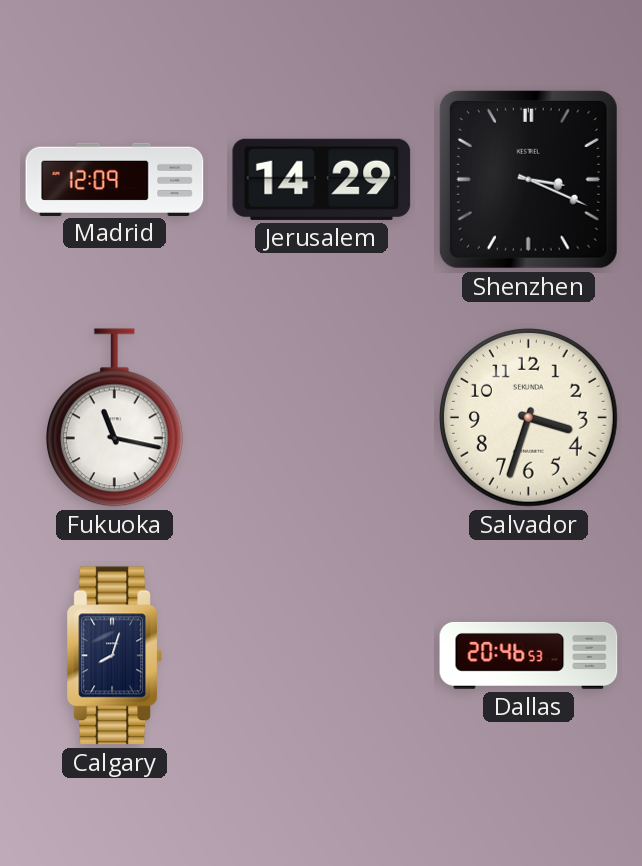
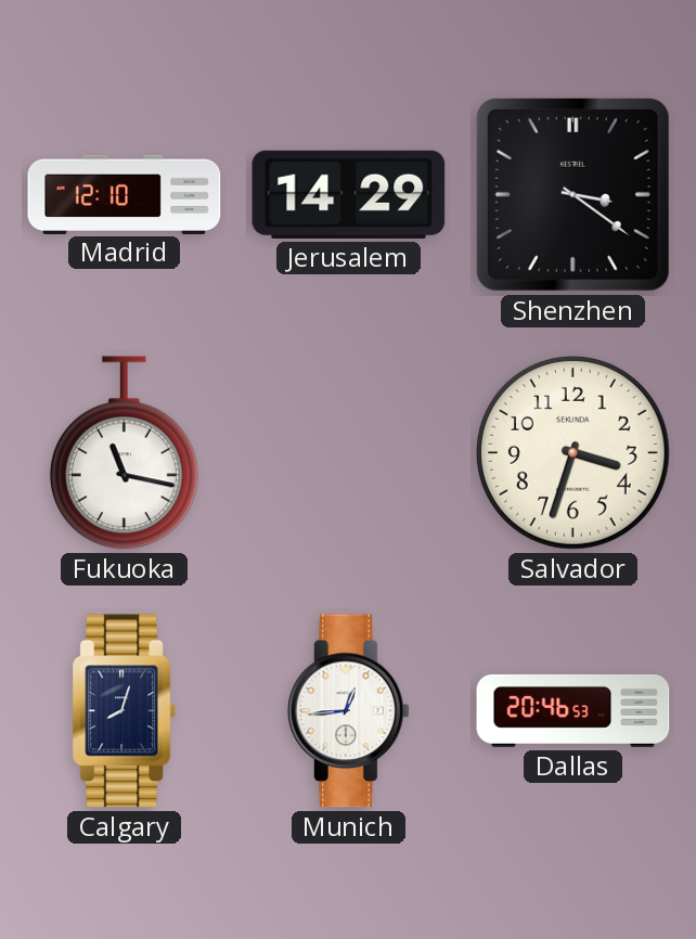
Madrid: 12:09 -> 12:10 (125, 194)
Shenzhen: 3:19 -> 3:21 (572, 194)
Munich: none -> 12:44 (349, 711)
